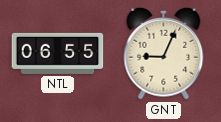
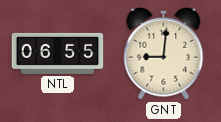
GNT: 9:04 -> 9:01 (164, 53)
